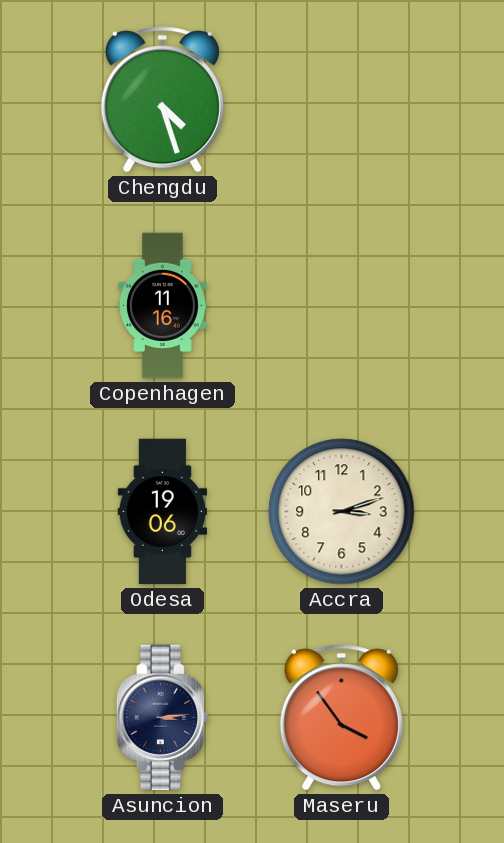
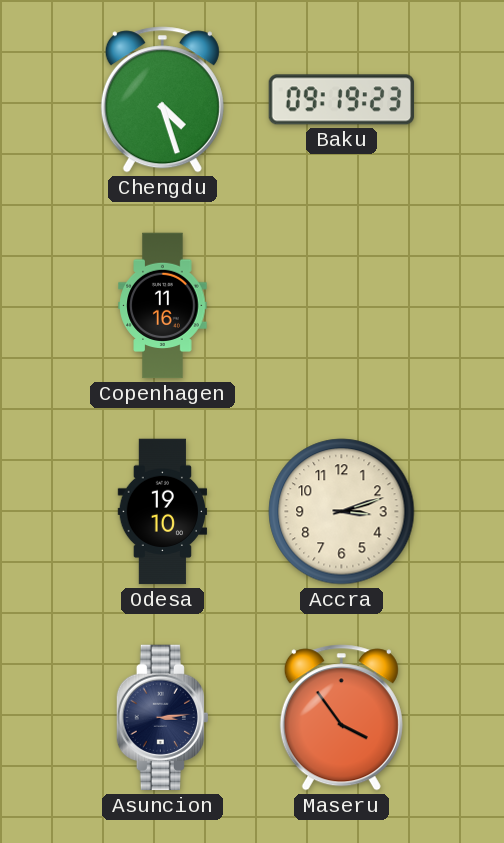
Baku: none -> 09:19 (342, 100)
Odesa: 19:06 -> 19:10 (163, 512)
